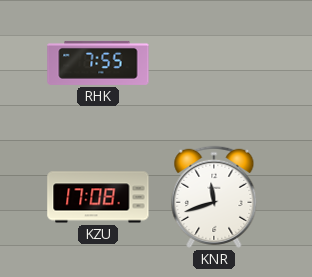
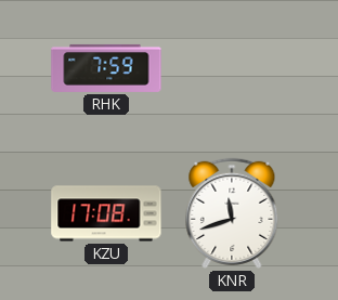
RHK: 7:55 -> 7:59 (106, 68)
